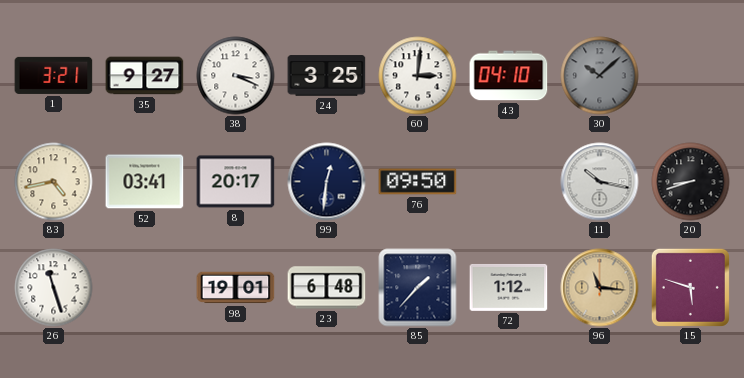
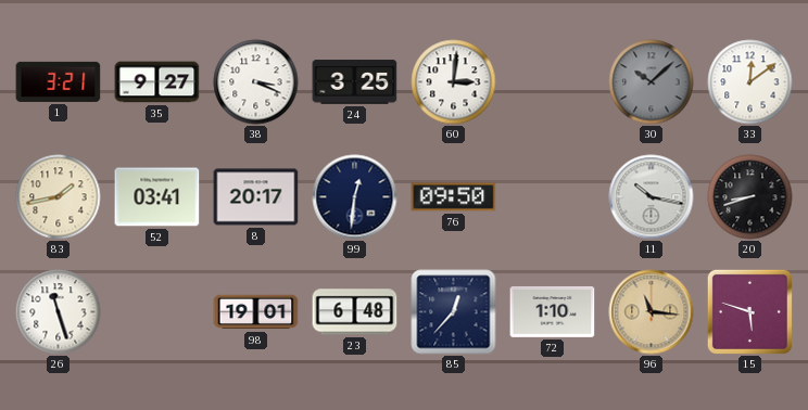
43: 04:10 -> none (509, 76)
33: none -> 12:09 (750, 82)
83: 4:43 -> 1:43 (59, 197)
85: 1:37 -> 12:37 (454, 312)
72: 1:12 -> 1:10 (553, 311)
